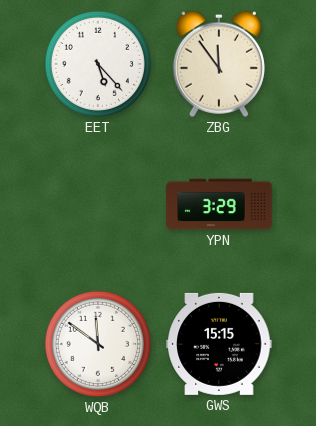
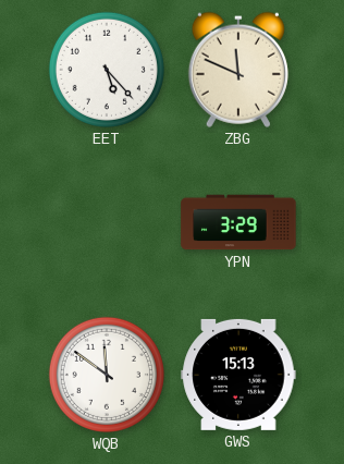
ZBG: 11:54 -> 11:49 (238, 70)
GWS: 15:15 -> 15:13 (238, 375)
